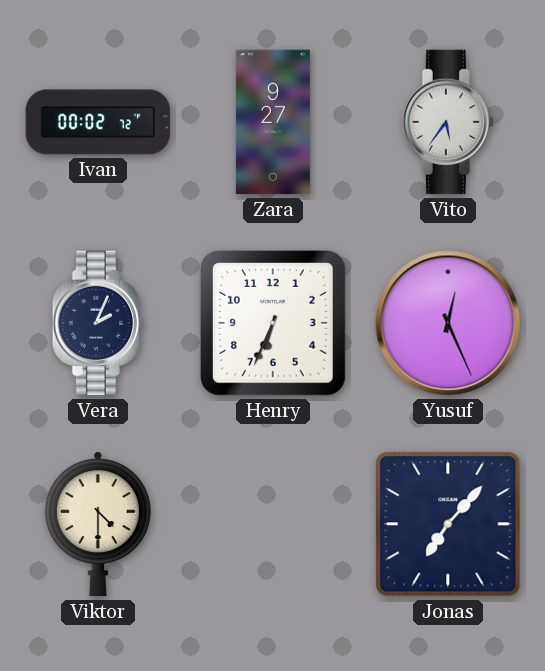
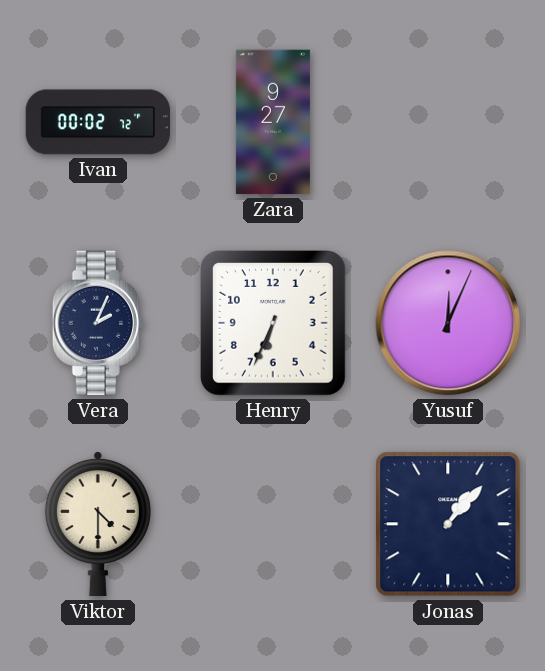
Vito: 5:36 -> none (447, 122)
Yusuf: 12:26 -> 12:04 (448, 323)
Jonas: 7:07 -> 1:07 (448, 524)
